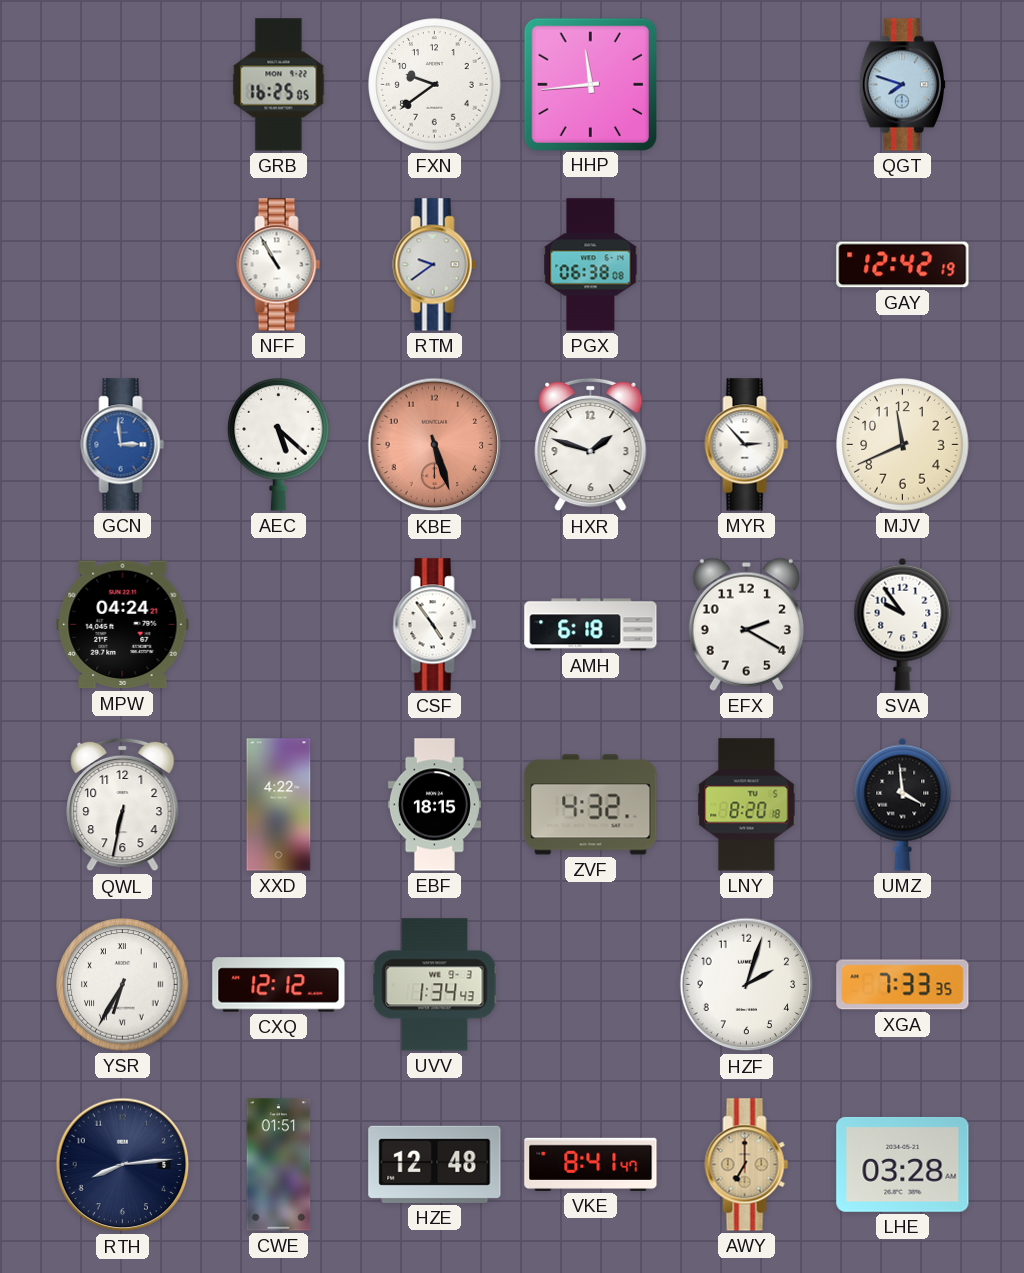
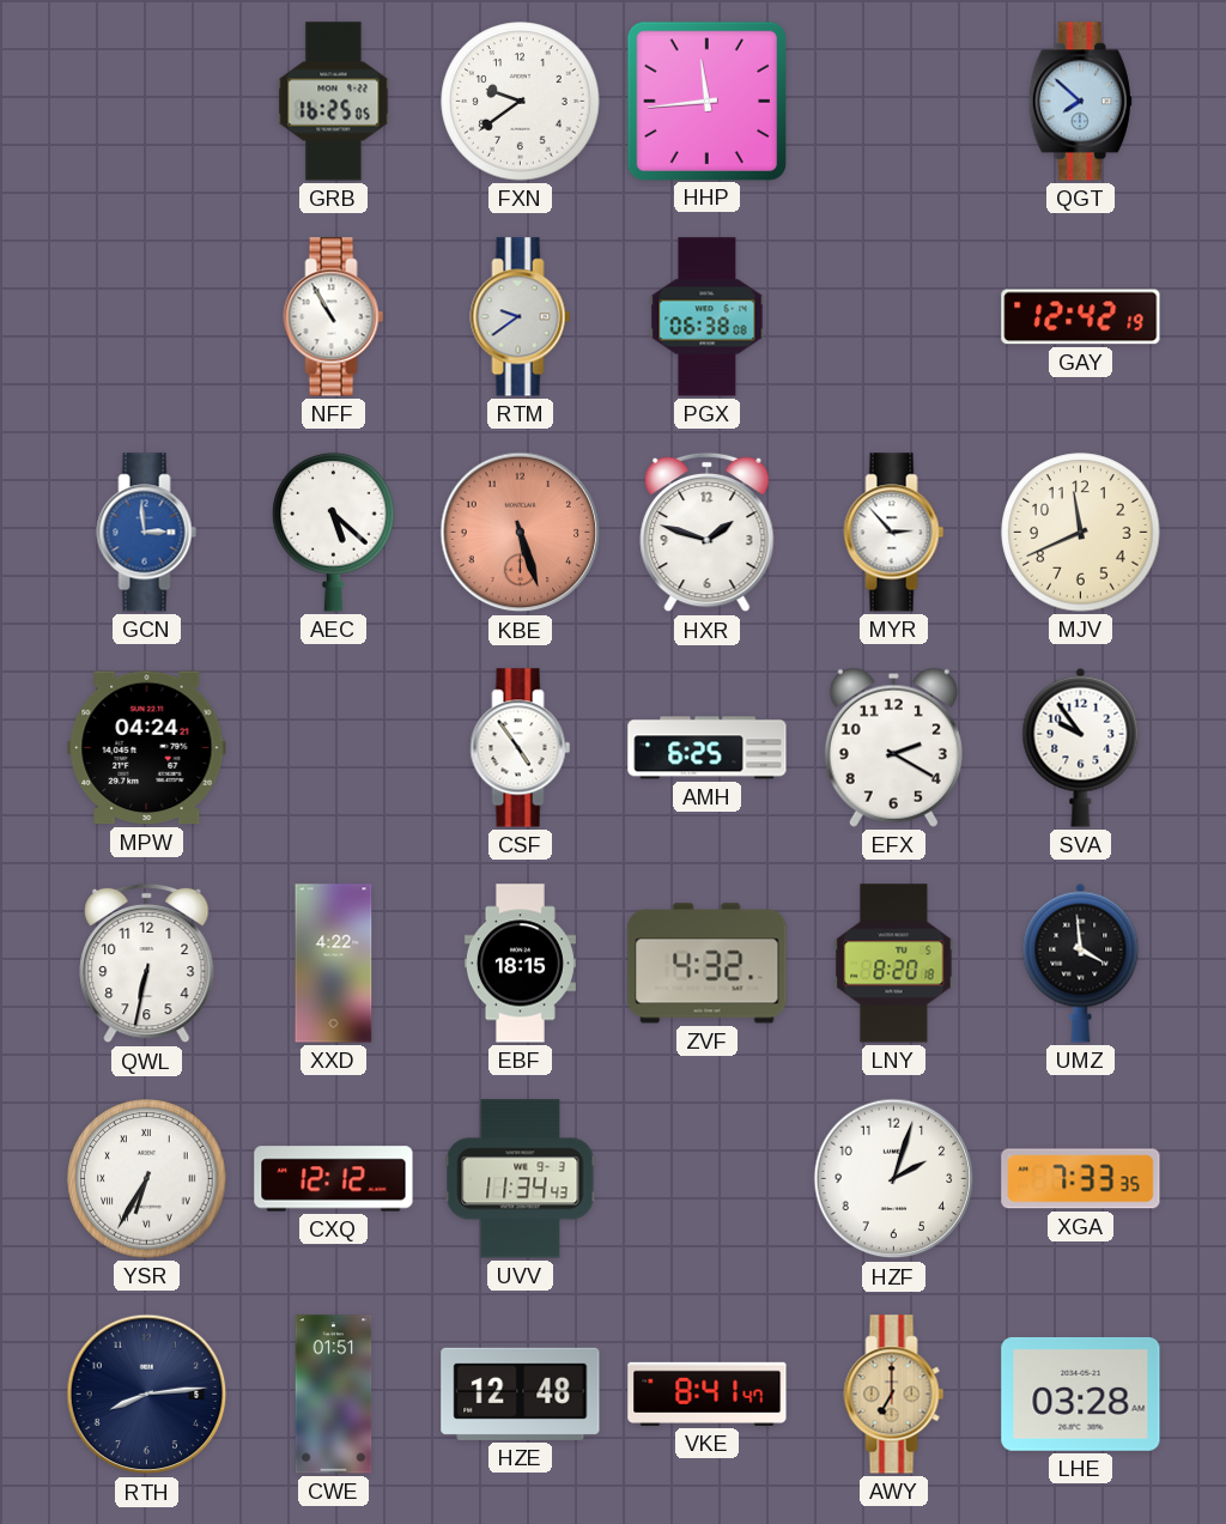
QGT: 7:48 -> 7:52 (1080, 102)
AMH: 6:18 -> 6:25 (708, 748)
UVV: 1:34 -> 11:34 (521, 1179)
